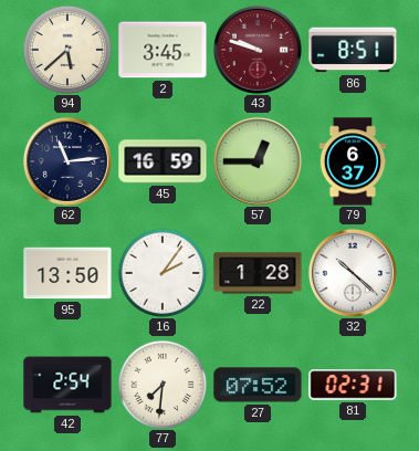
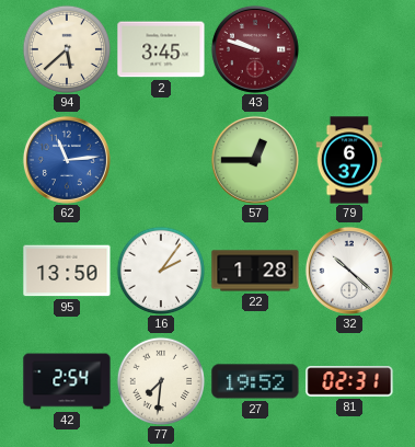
86: 8:51 -> none (353, 50)
62 dial: navy -> blue (67, 160)
45: 16:59 -> none (163, 161)
27: 07:52 -> 19:52 (255, 381)
